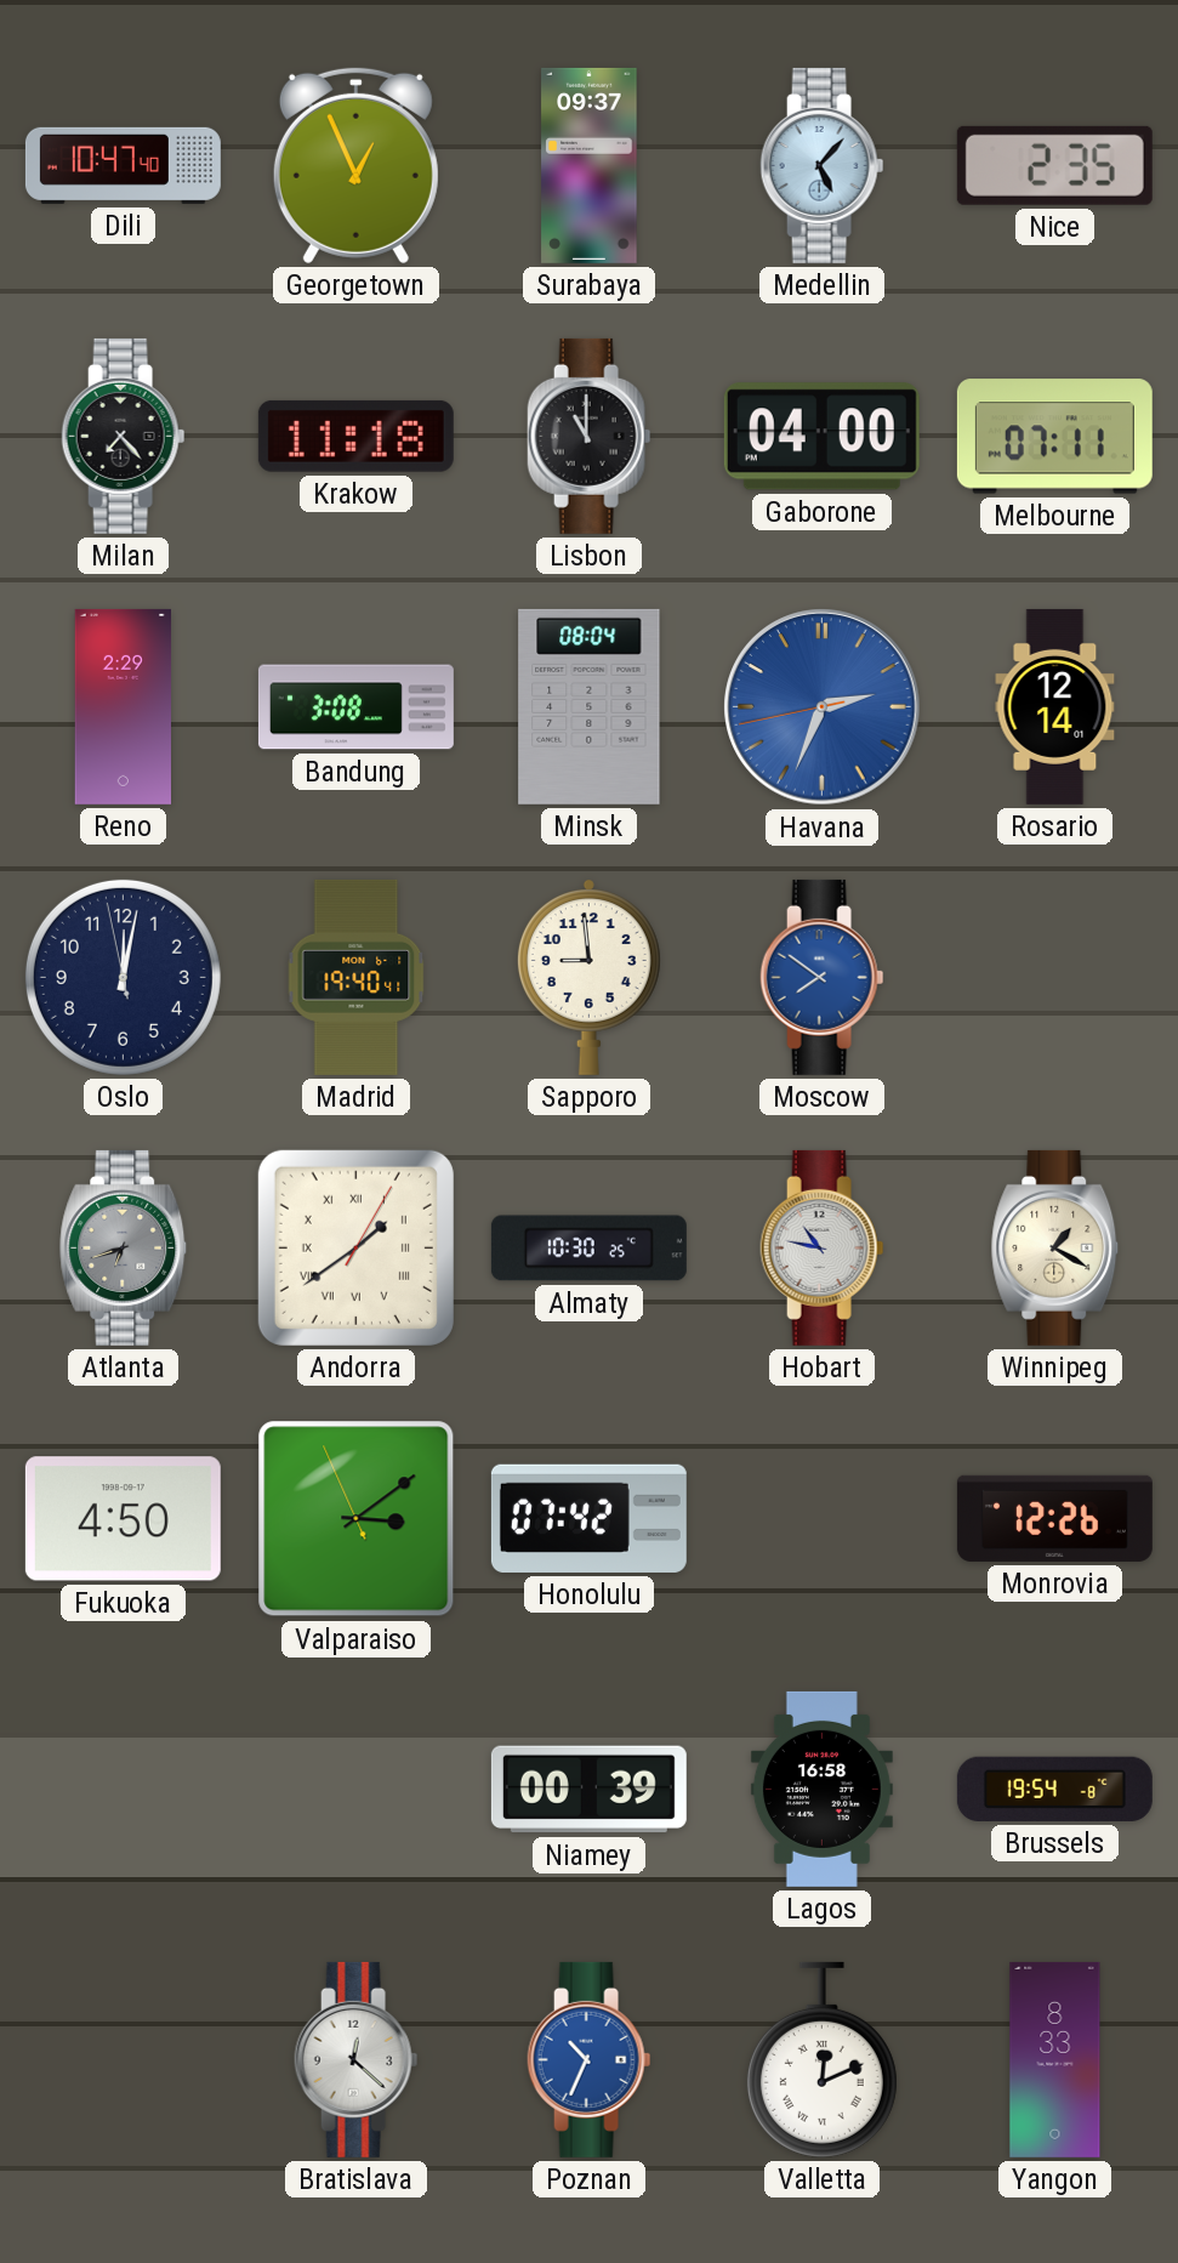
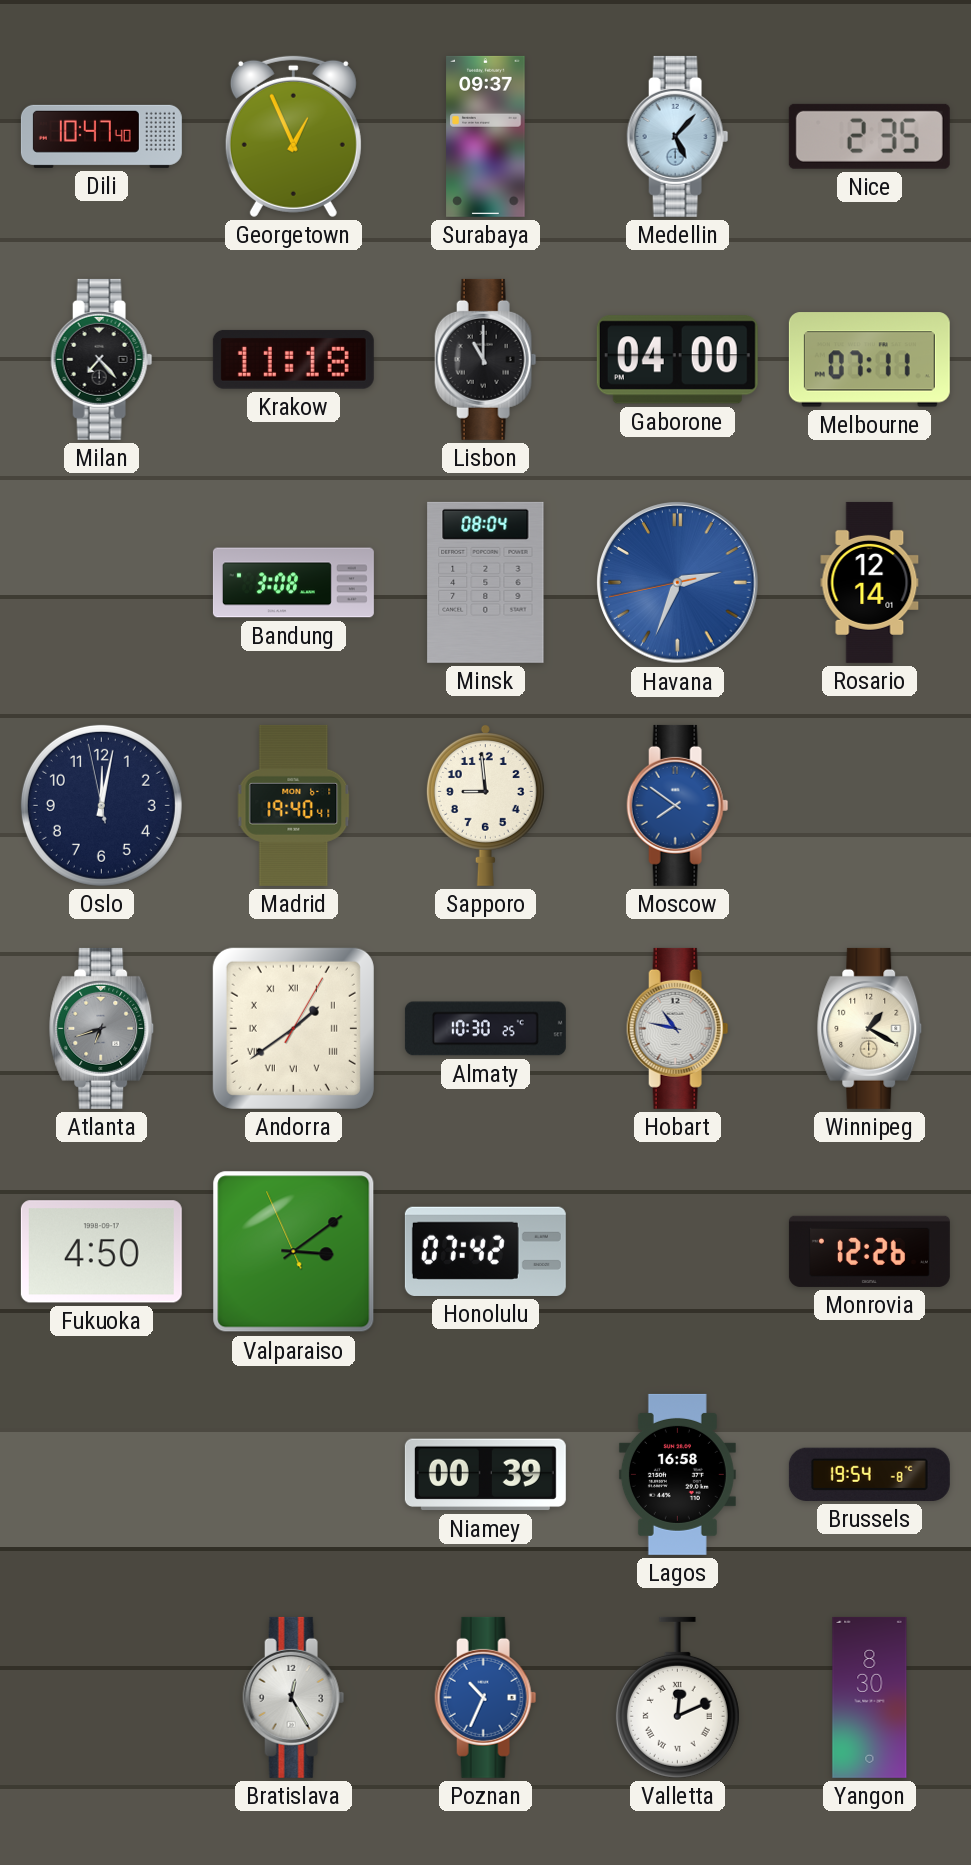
Reno: 2:29 -> none (123, 706)
Bratislava: 12:22 -> 12:25 (294, 1697)
Yangon: 8:33 -> 8:30 (870, 1697)
